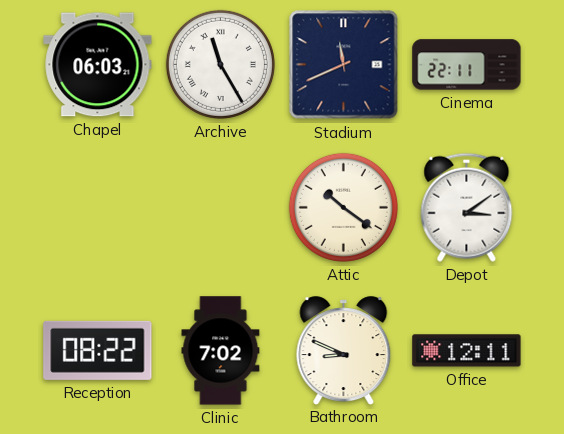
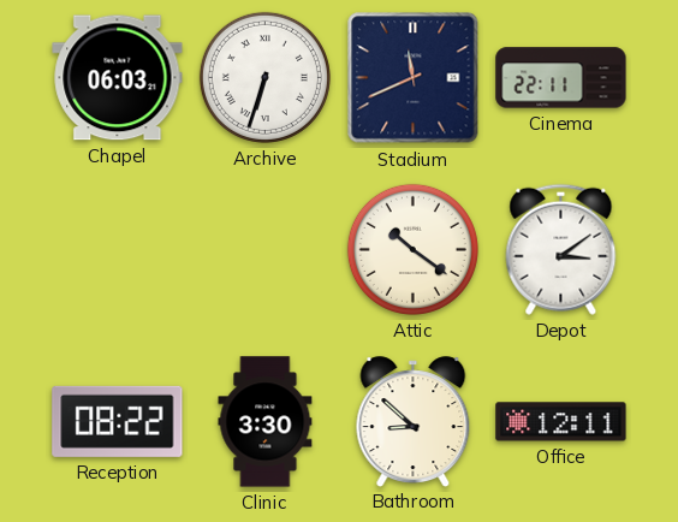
Archive: 11:25 -> 6:33 (264, 77)
Clinic: 7:02 -> 3:30 (266, 422)
Bathroom: 8:49 -> 8:52 (414, 421)
